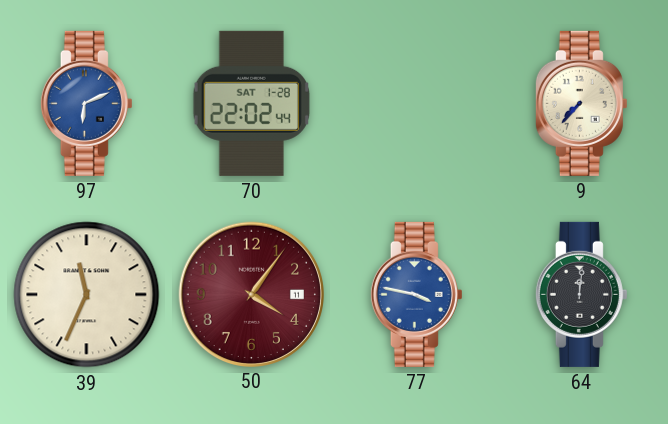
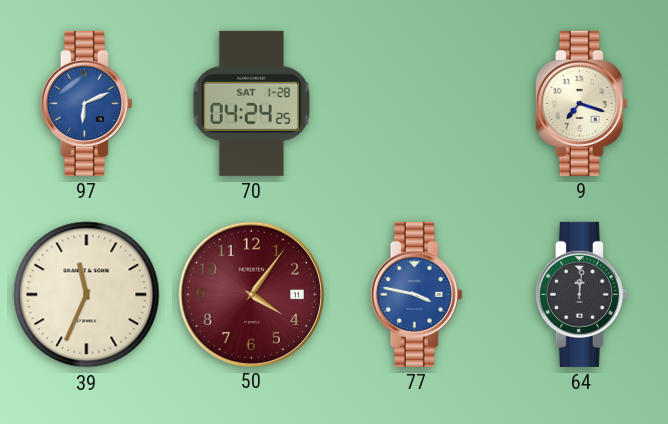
70: 22:02 -> 04:24 (251, 103)
9: 7:37 -> 7:18 (581, 103)
